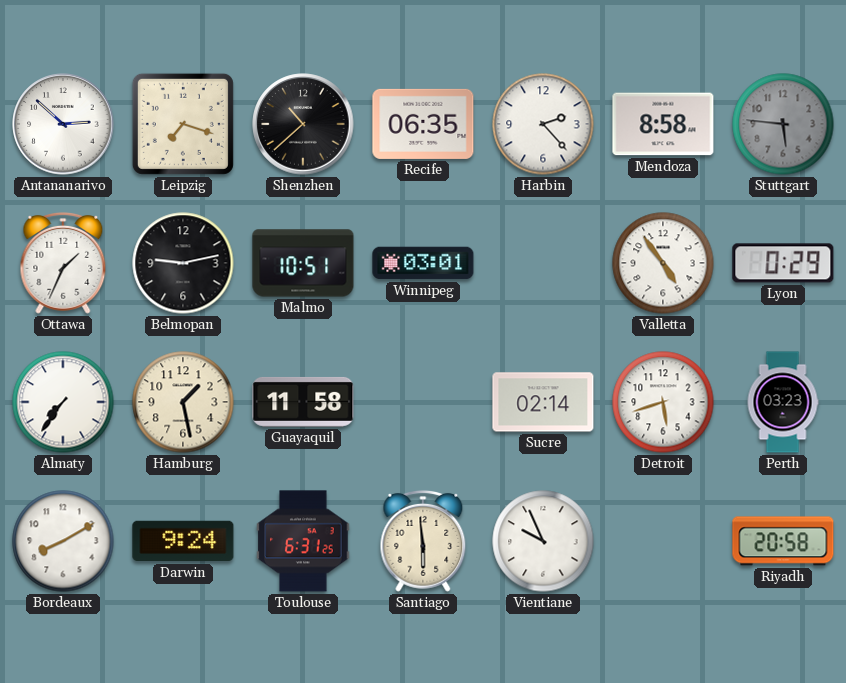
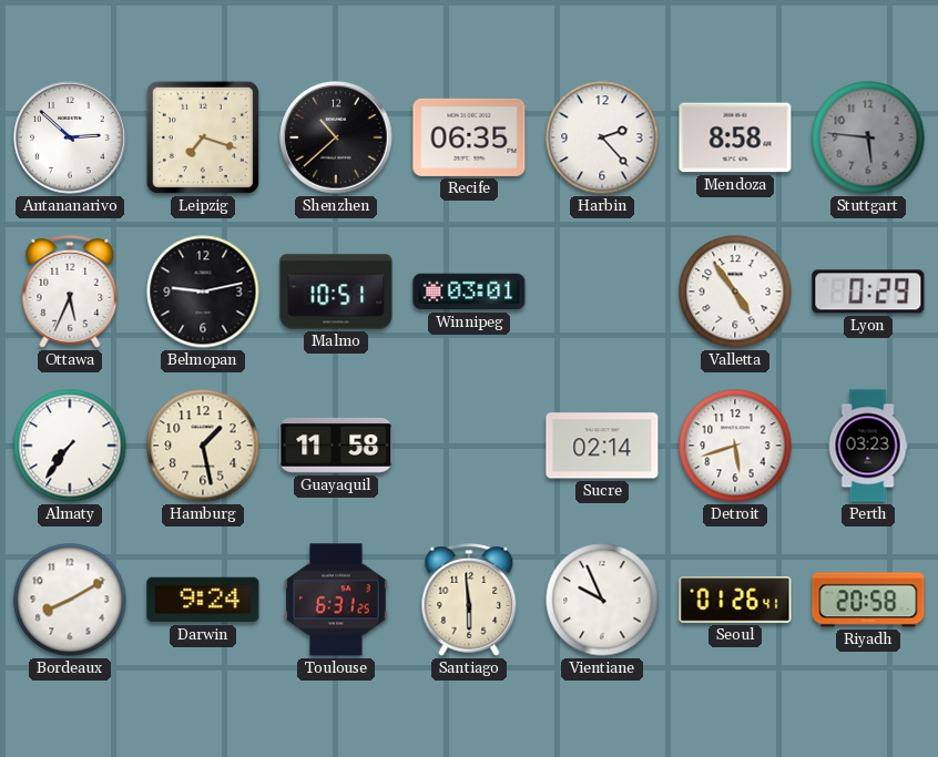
Ottawa: 1:34 -> 5:34 (70, 291)
Seoul: none -> 01:26 (735, 601)
